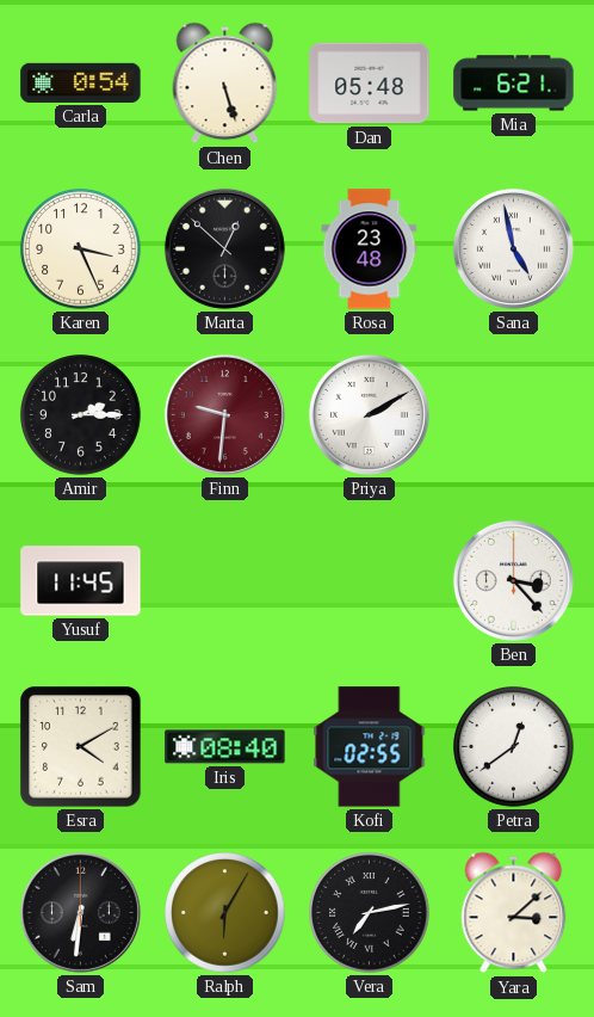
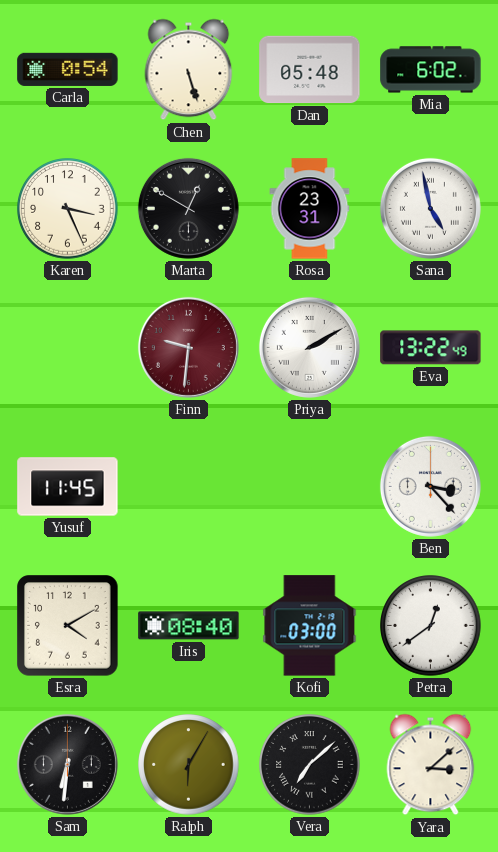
Mia: 6:21 -> 6:02 (431, 70)
Marta: 12:52 -> 12:50 (188, 208)
Rosa: 23:48 -> 23:31 (310, 209)
Amir: 2:15 -> none (81, 415)
Eva: none -> 13:22 (431, 348)
Kofi: 02:55 -> 03:00 (310, 626)
Vera: 7:13 -> 7:08 (310, 765)
